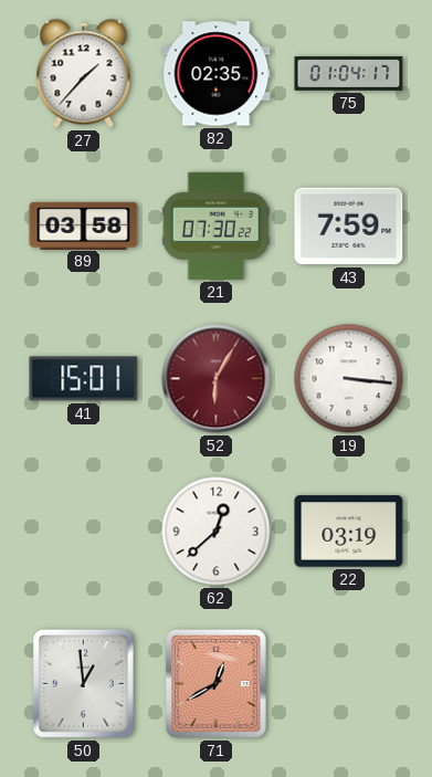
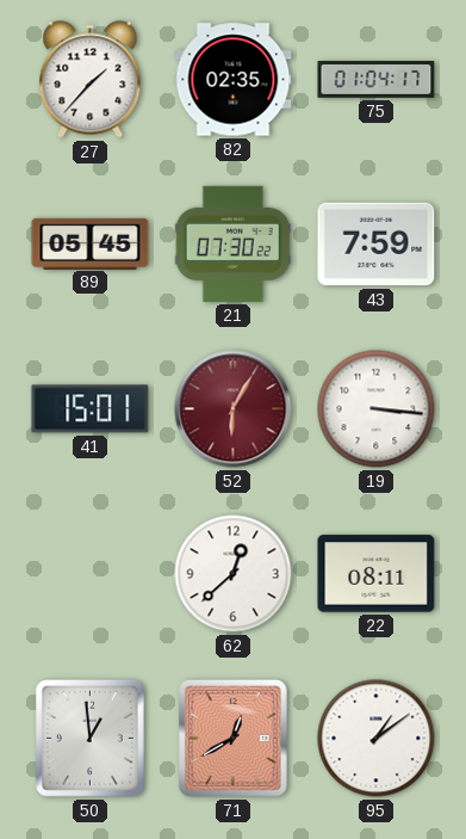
89: 03:58 -> 05:45 (91, 243)
22: 03:19 -> 08:11 (377, 574)
95: none -> 1:09 (377, 739)
